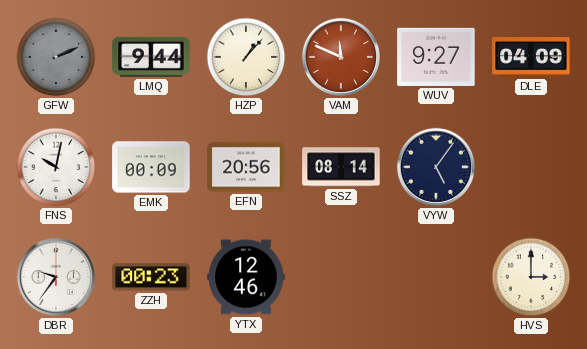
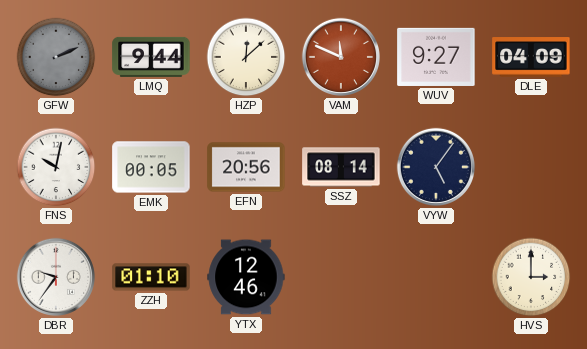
HZP: 1:07 -> 12:08 (246, 57)
EMK: 00:09 -> 00:05 (151, 167)
ZZH: 00:23 -> 01:10 (151, 277)
